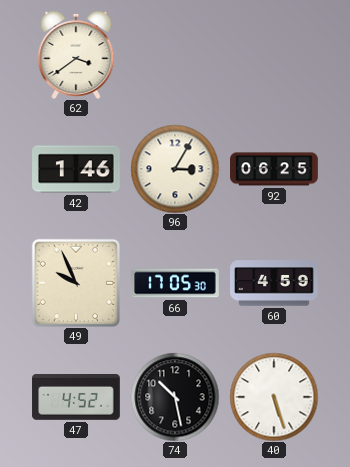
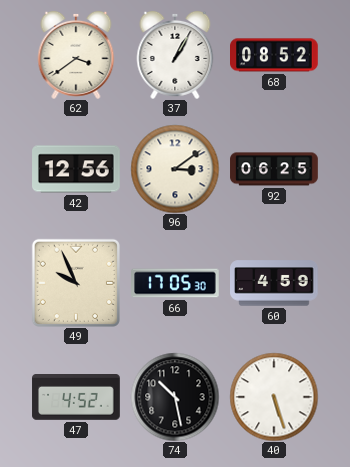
37: none -> 1:05 (175, 55)
68: none -> 08:52 (275, 55)
42: 1:46 -> 12:56 (76, 169)
96: 3:05 -> 3:09 (175, 169)
